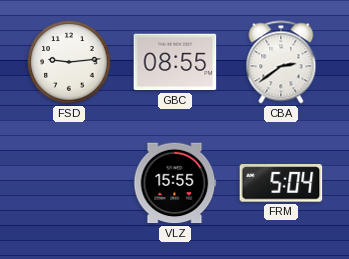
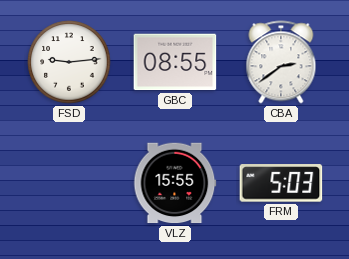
FRM: 5:04 -> 5:03 (281, 183)
